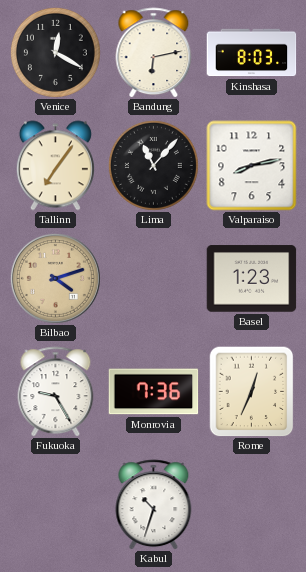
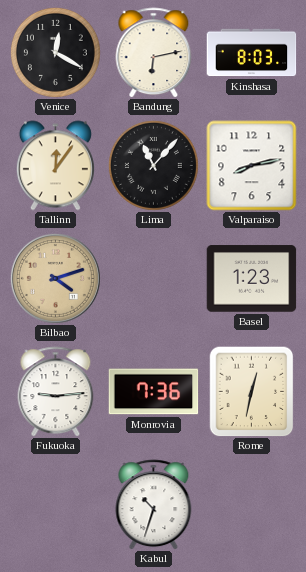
Tallinn: 7:06 -> 12:06 (55, 166)
Fukuoka: 9:25 -> 9:14 (56, 392)
Rome: 12:34 -> 12:32 (252, 392)
